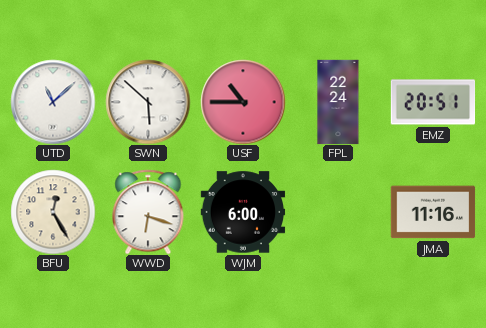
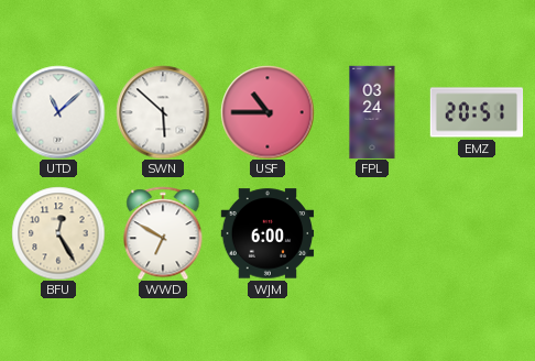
FPL: 22:24 -> 03:24 (372, 112)
WWD: 6:18 -> 6:50 (163, 233)
JMA: 11:16 -> none (433, 212)
